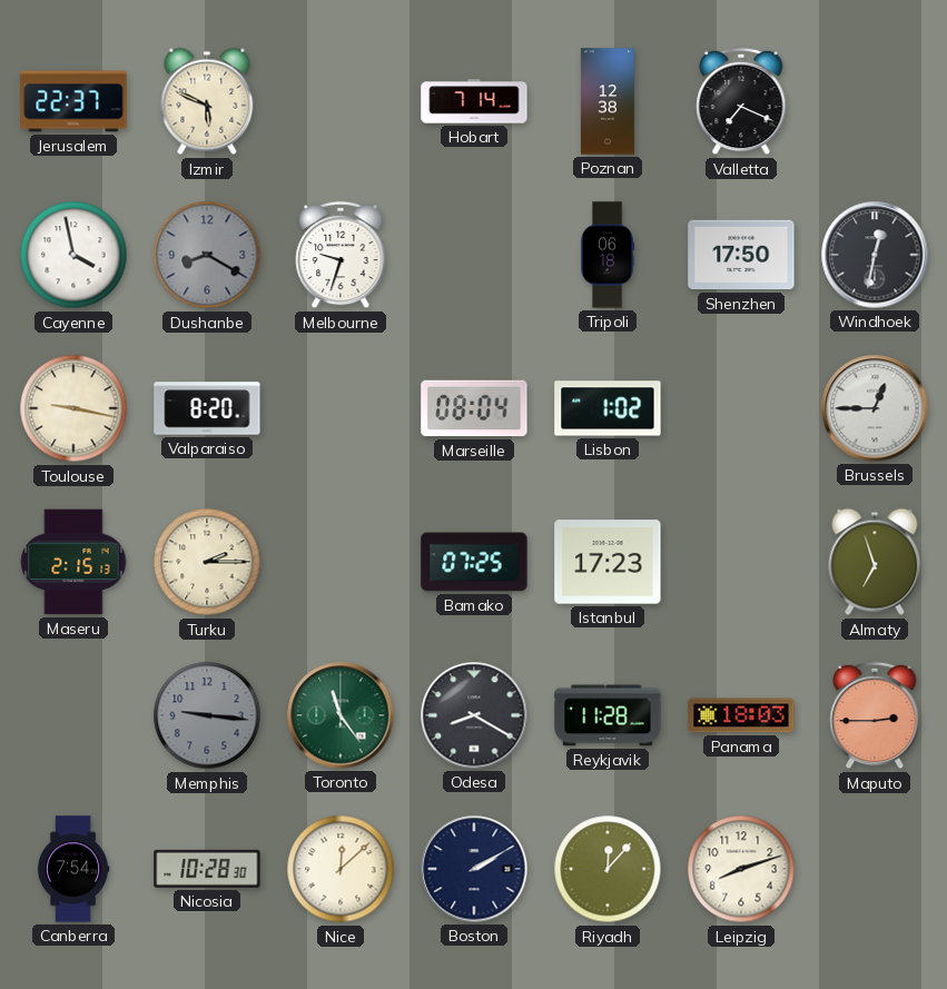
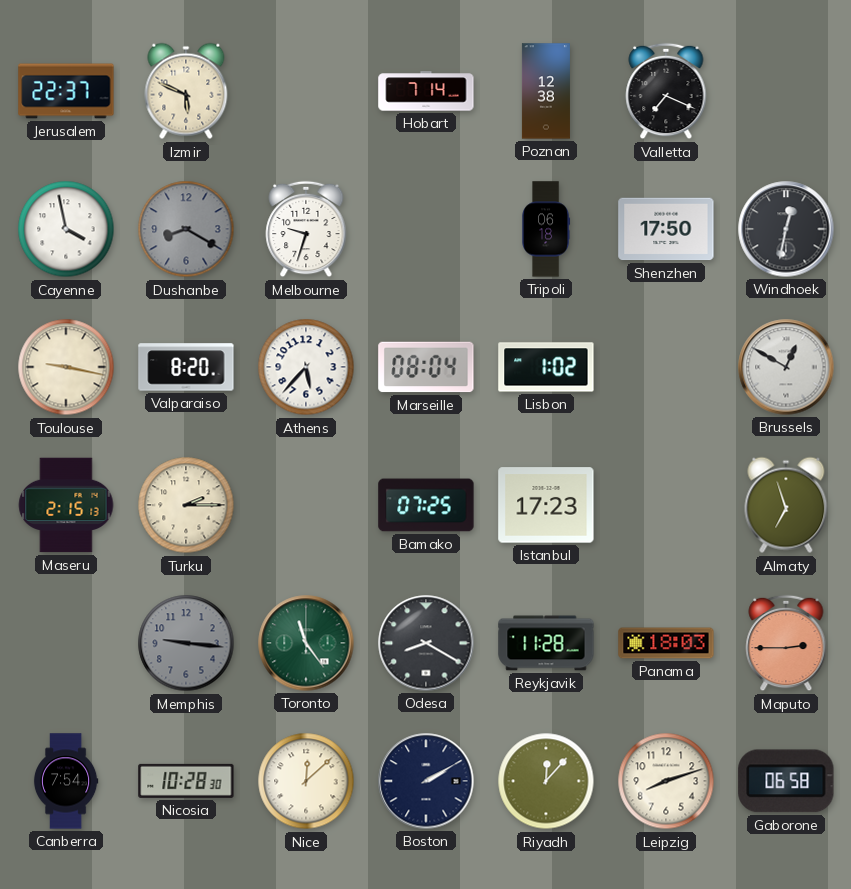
Athens: none -> 5:37 (306, 367)
Brussels: 12:45 -> 12:50 (786, 367)
Gaborone: none -> 06:58 (786, 781)
